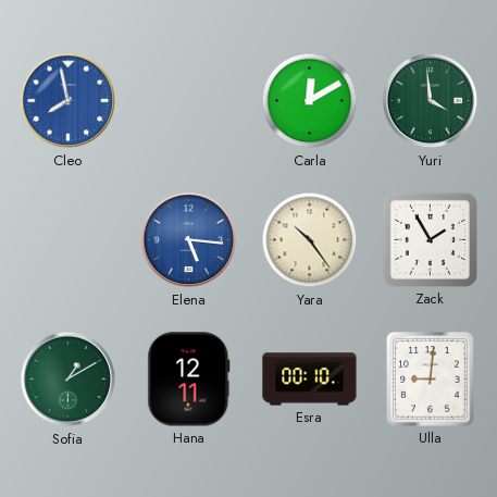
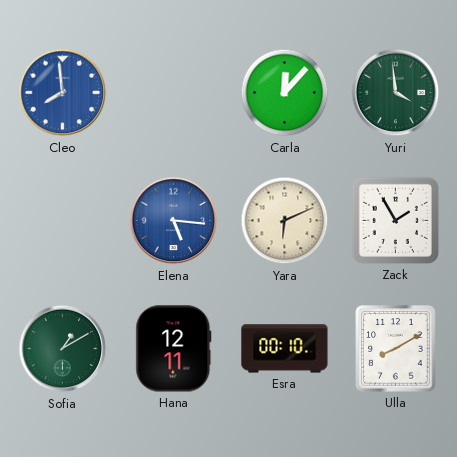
Cleo: 7:58 -> 7:59 (63, 93)
Carla: 12:10 -> 12:07 (285, 93)
Yara: 10:24 -> 6:11 (285, 221)
Ulla: 9:01 -> 8:10 (396, 349)
